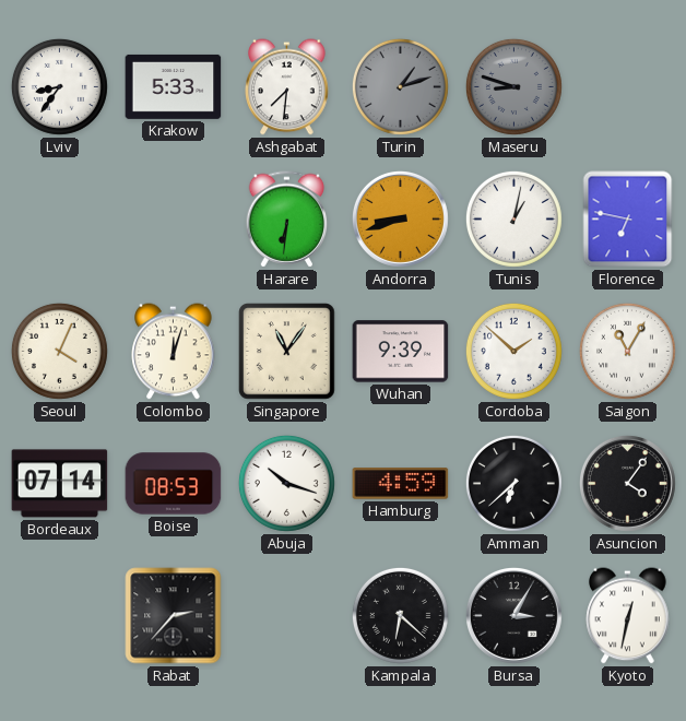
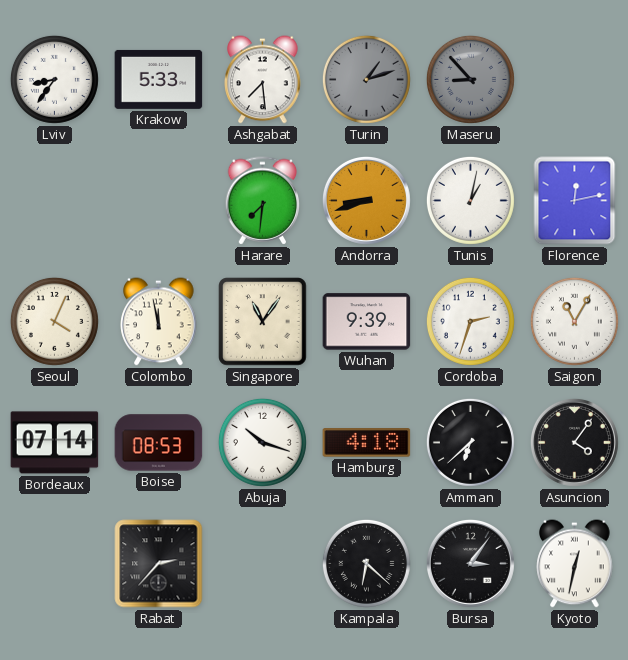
Ashgabat: 7:31 -> 7:29 (263, 80)
Maseru: 8:48 -> 8:53 (470, 79)
Harare: 6:31 -> 7:31 (263, 201)
Florence: 6:47 -> 12:13 (575, 201)
Colombo: 12:03 -> 11:58 (159, 322)
Cordoba: 1:52 -> 2:33 (470, 321)
Hamburg: 4:59 -> 4:18 (367, 443)
Bursa: 3:05 -> 3:06 (470, 563)
